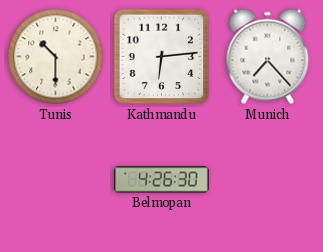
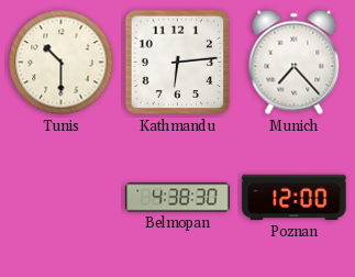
Belmopan: 4:26 -> 4:38 (178, 198)
Poznan: none -> 12:00 (295, 198)
